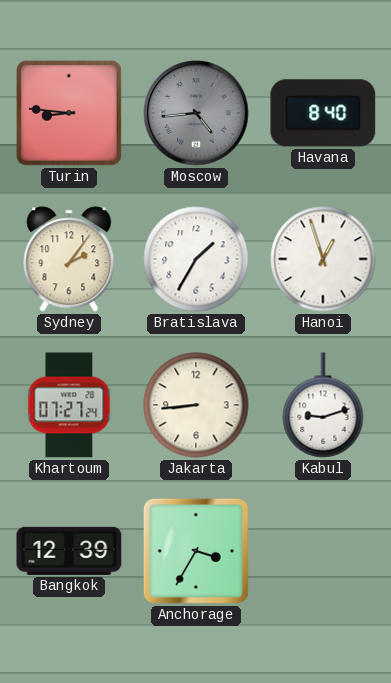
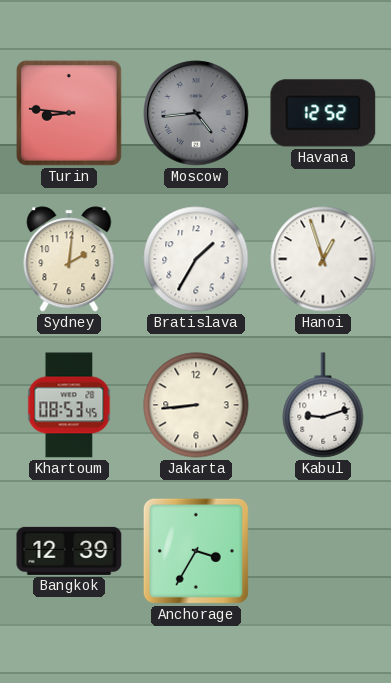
Havana: 8:40 -> 12:52 (323, 113)
Sydney: 2:06 -> 2:01 (69, 259)
Khartoum: 07:27 -> 08:53 (69, 405)
